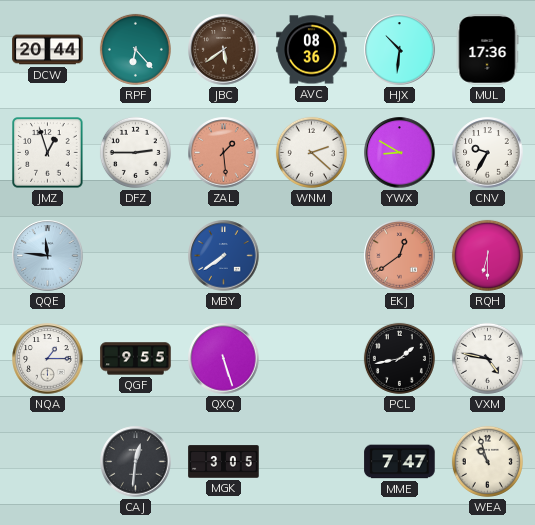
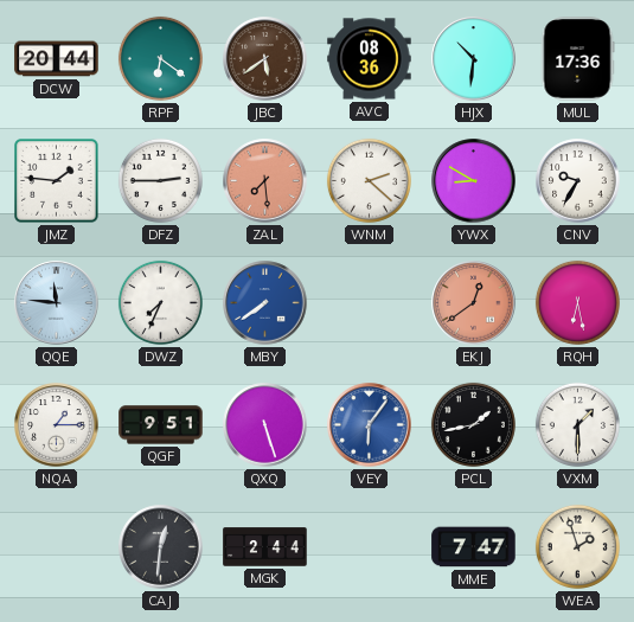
RPF: 6:23 -> 6:21 (160, 58)
JMZ: 12:57 -> 1:46 (57, 181)
ZAL: 1:29 -> 7:29 (265, 181)
DWZ: none -> 7:34 (160, 302)
RQH: 6:30 -> 6:28 (577, 302)
QGF: 9:55 -> 9:51 (161, 425)
VEY: none -> 6:06 (370, 425)
VXM: 4:47 -> 1:30 (577, 424)
MGK: 3:05 -> 2:44 (265, 547)
WEA: 10:57 -> 1:57 (577, 546)
